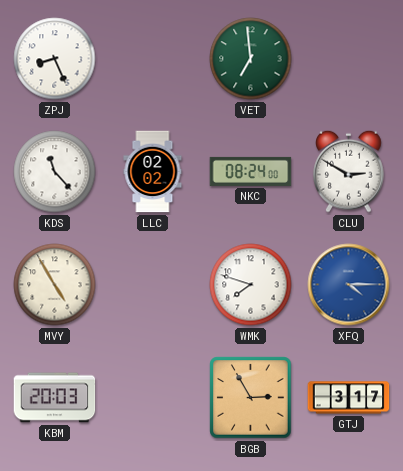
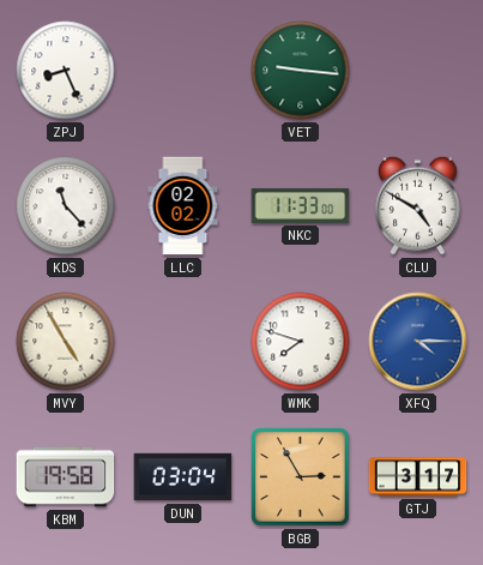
VET: 6:59 -> 9:16 (301, 71)
NKC: 08:24 -> 11:33 (301, 205)
CLU: 2:50 -> 4:50 (418, 205)
KBM: 20:03 -> 19:58 (66, 477)
DUN: none -> 03:04 (183, 477)
